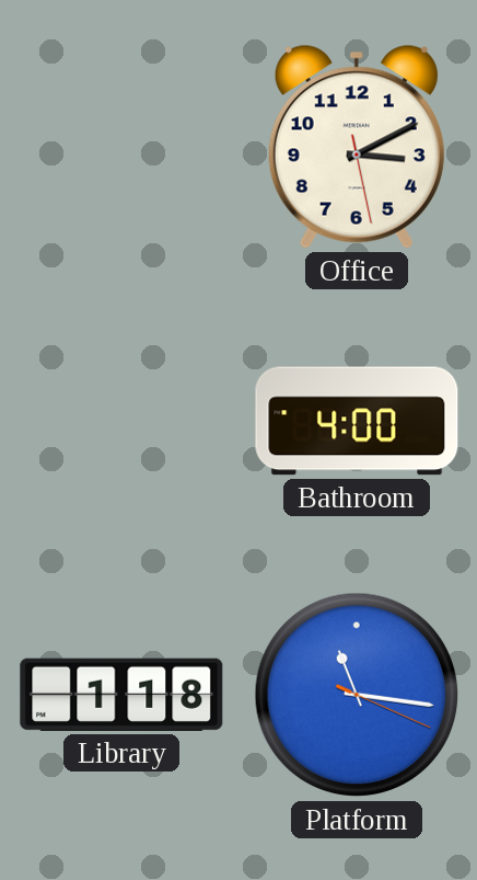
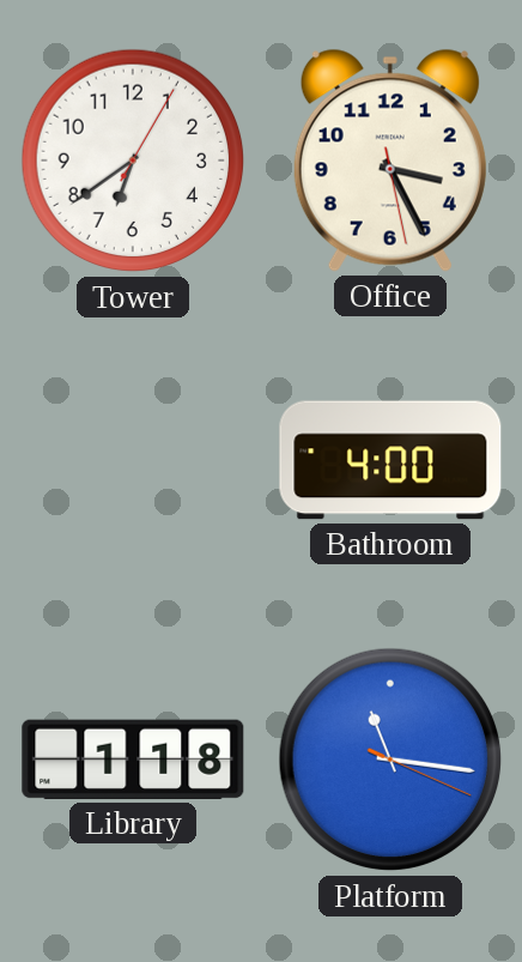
Tower: none -> 6:39 (133, 161)
Office: 3:10 -> 3:25 (390, 161)
